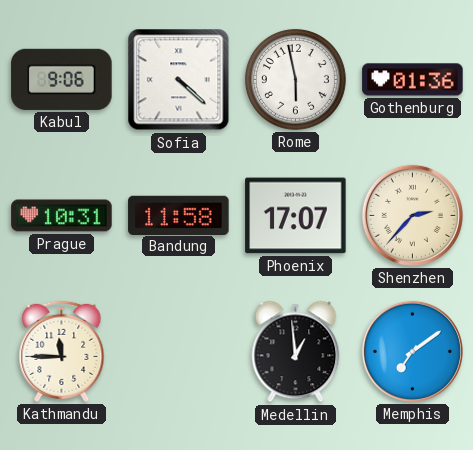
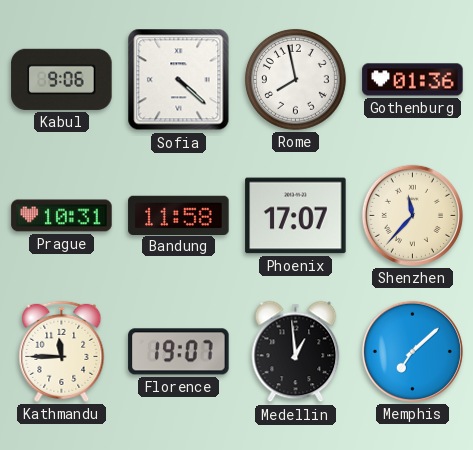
Rome: 5:58 -> 7:58 (295, 79)
Shenzhen: 2:37 -> 11:37 (412, 215)
Florence: none -> 19:07 (179, 352)
Memphis: 7:09 -> 7:08 (412, 351)
